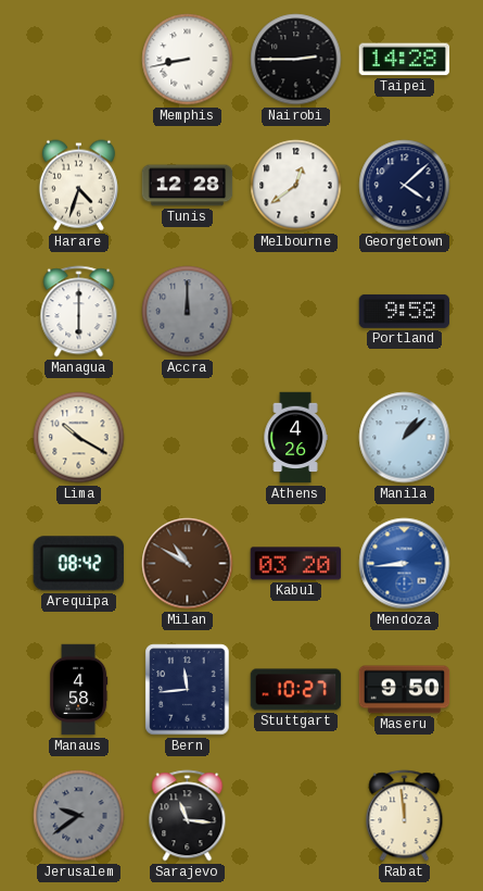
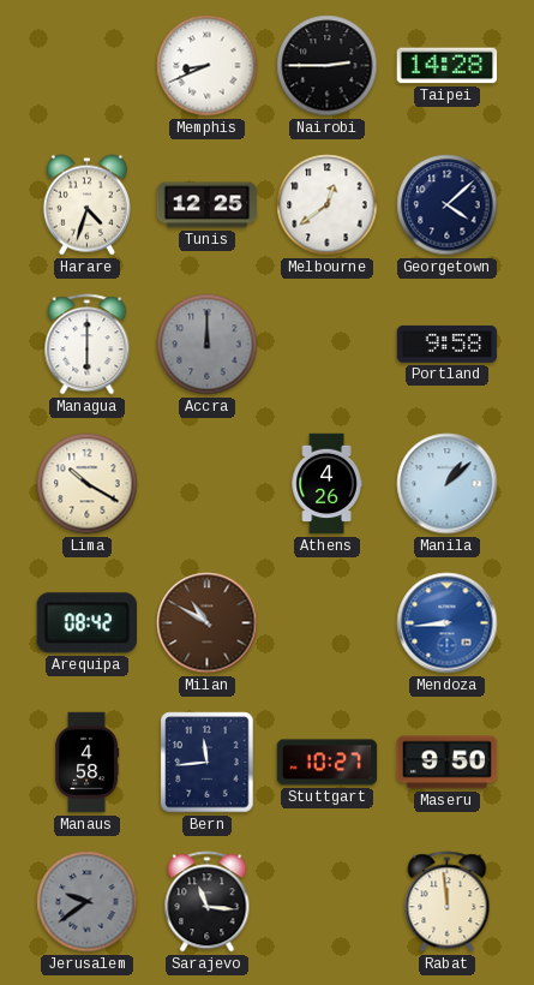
Memphis: 8:43 -> 8:41 (208, 66)
Tunis: 12:28 -> 12:25 (208, 205)
Kabul: 03:20 -> none (296, 564)
